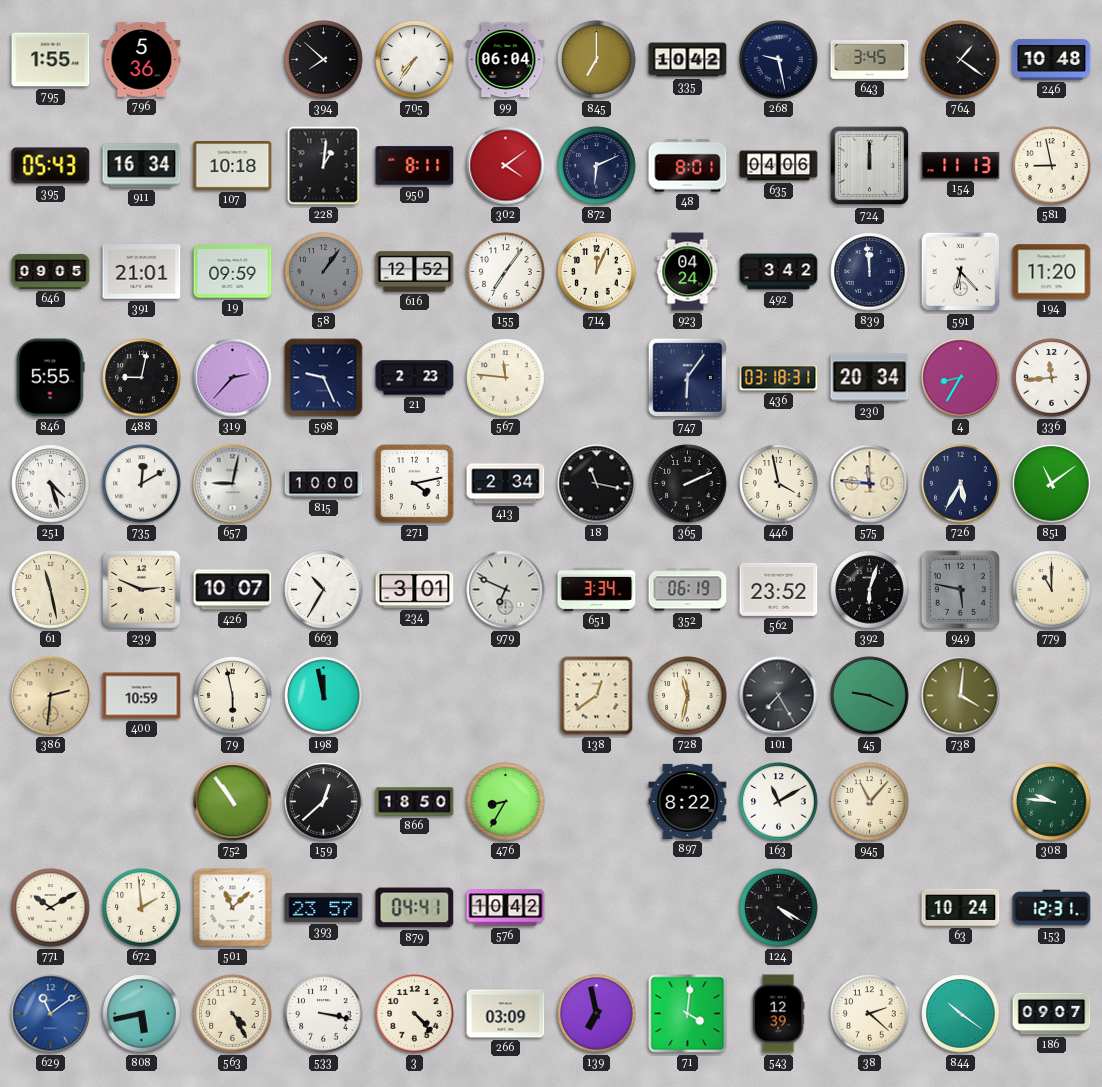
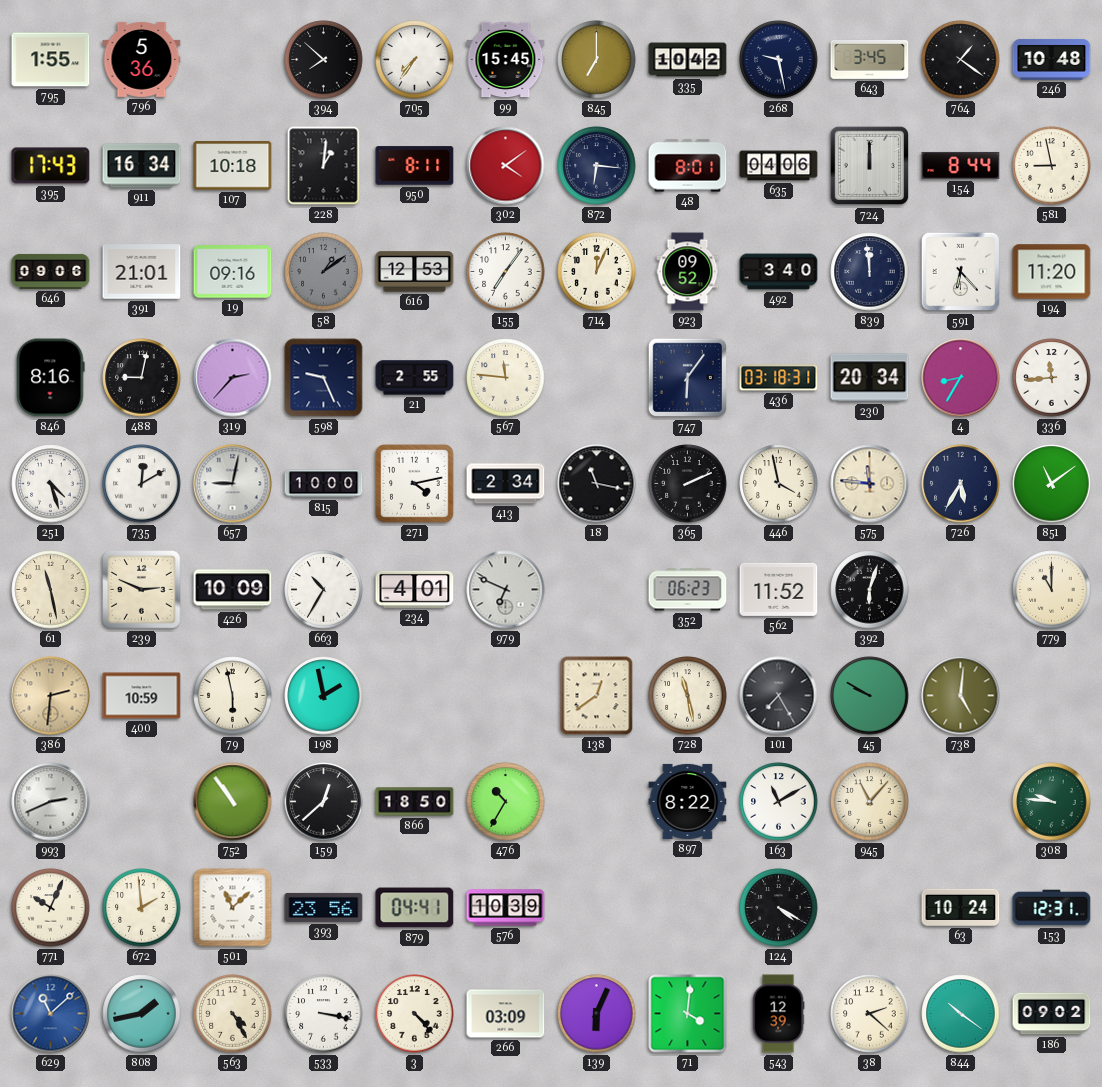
99: 06:04 -> 15:45 (506, 60)
395: 05:43 -> 17:43 (51, 166)
872: 6:11 -> 6:16 (597, 166)
154: 11:13 -> 8:44 (961, 165)
646: 09:05 -> 09:06 (51, 271)
19: 09:59 -> 09:16 (233, 272)
58: 1:06 -> 1:09 (324, 272)
616: 12:52 -> 12:53 (415, 272)
923: 04:24 -> 09:52 (688, 272)
492: 3:42 -> 3:40 (779, 272)
846: 5:55 -> 8:16 (51, 378)
21: 2:23 -> 2:55 (415, 378)
426: 10:07 -> 10:09 (233, 590)
234: 3:01 -> 4:01 (415, 589)
651: 3:34 -> none (597, 589)
352: 06:19 -> 06:23 (688, 590)
562: 23:52 -> 11:52 (779, 589)
949: 5:47 -> none (960, 589)
198: 11:58 -> 1:58 (324, 696)
728: 11:32 -> 11:28 (688, 696)
45: 9:19 -> 9:50 (870, 696)
738: 4:01 -> 5:01 (961, 696)
993: none -> 2:41 (51, 802)
476: 8:35 -> 10:35 (506, 802)
771: 10:10 -> 10:04 (51, 908)
393: 23:57 -> 23:56 (324, 907)
576: 10:42 -> 10:39 (506, 908)
629: 11:09 -> 11:08 (51, 1014)
808: 5:43 -> 1:43 (142, 1014)
139: 6:58 -> 6:04 (597, 1014)
186: 09:07 -> 09:02 (1052, 1014)
